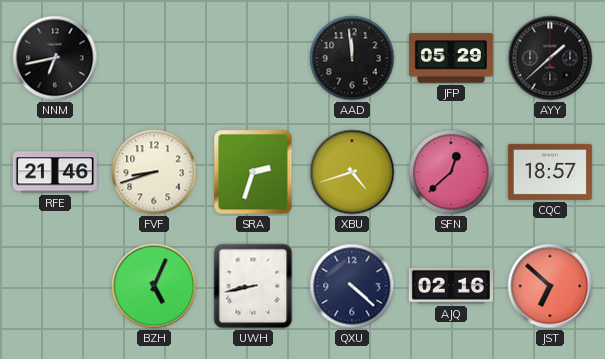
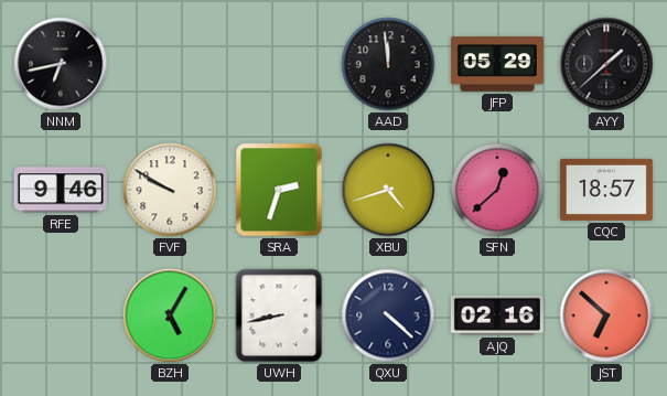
RFE: 21:46 -> 9:46 (61, 190)
FVF: 8:42 -> 9:50 (170, 190)
BZH: 5:04 -> 5:05 (170, 315)
